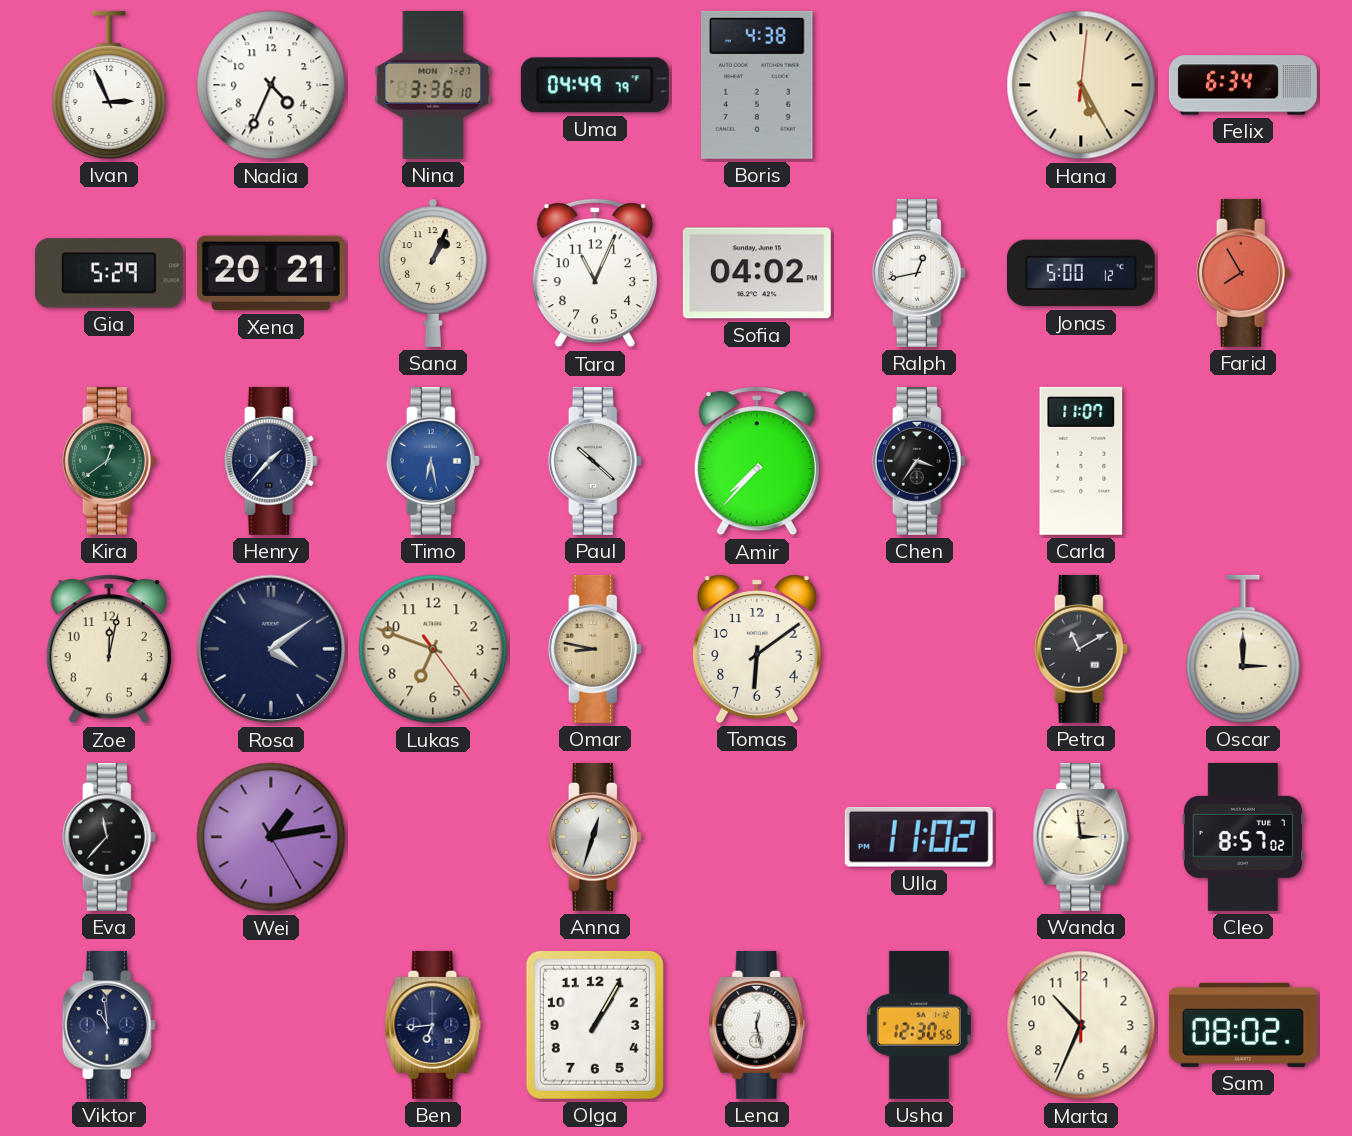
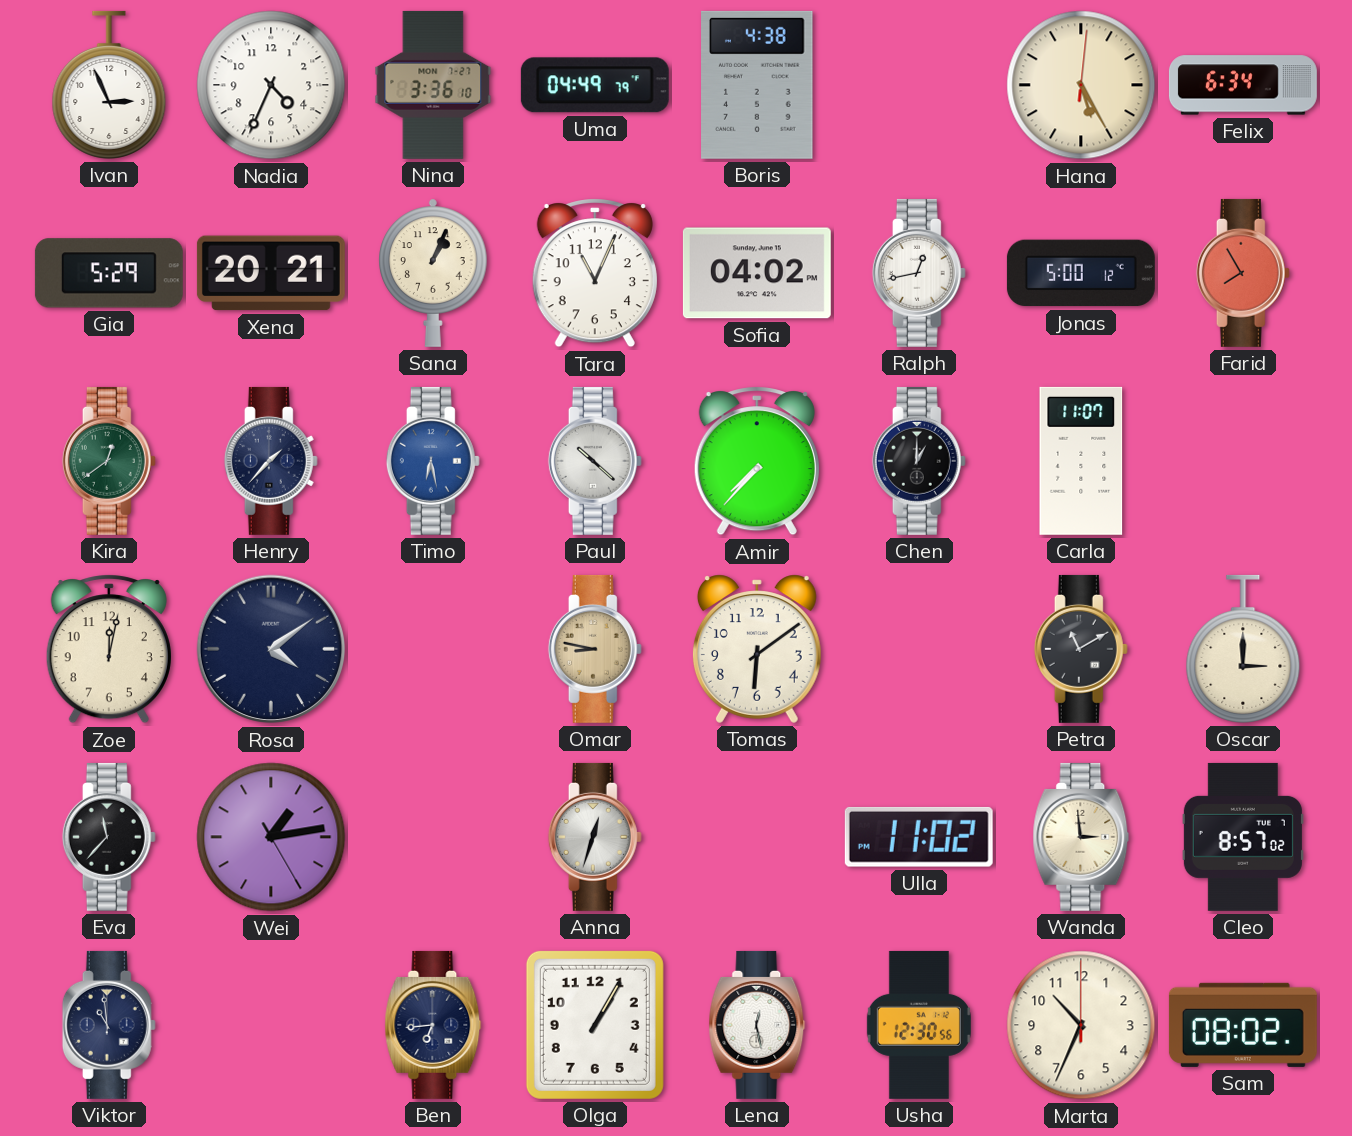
Chen: 3:36 -> 1:00 (919, 461)
Lukas: 6:48 -> none (433, 649)
